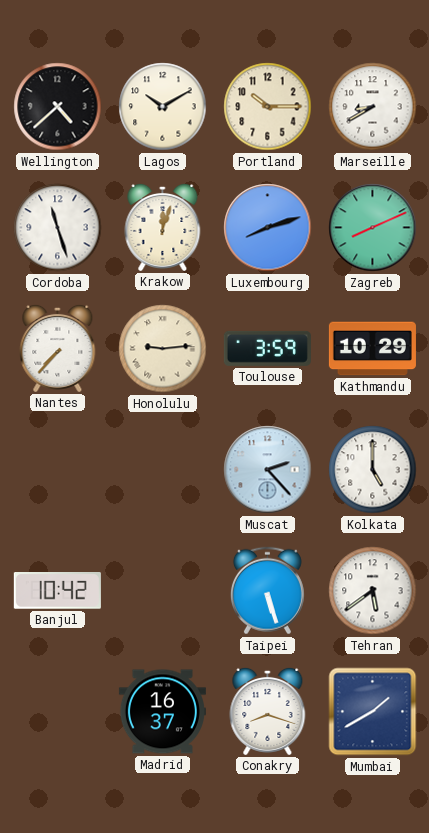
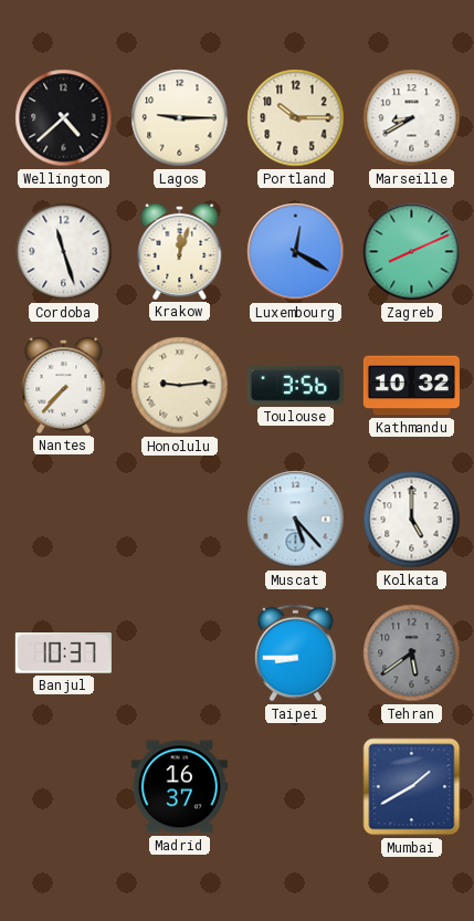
Lagos: 10:10 -> 9:15 (180, 118)
Luxembourg: 8:12 -> 12:20 (296, 252)
Toulouse: 3:59 -> 3:56 (295, 385)
Kathmandu: 10:29 -> 10:32 (411, 386)
Muscat: 2:23 -> 5:23 (296, 520)
Banjul: 10:42 -> 10:37 (63, 653)
Taipei: 5:27 -> 8:45 (295, 653)
Tehran dial: white -> grey (412, 653)
Conakry: 8:18 -> none (268, 711)
